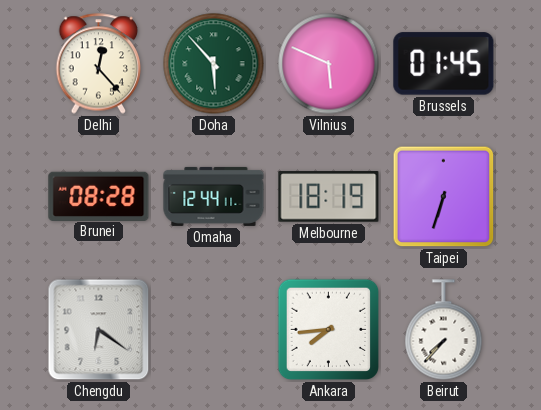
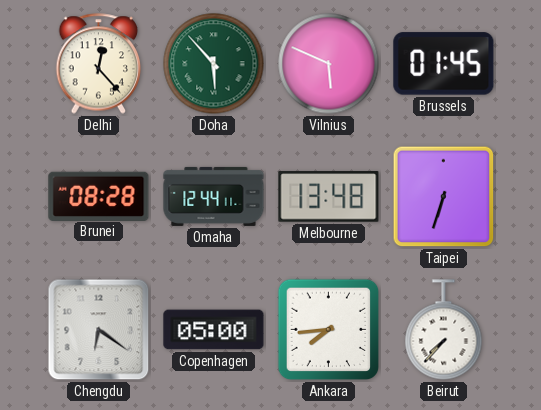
Melbourne: 18:19 -> 13:48 (329, 197)
Copenhagen: none -> 05:00 (214, 330)
